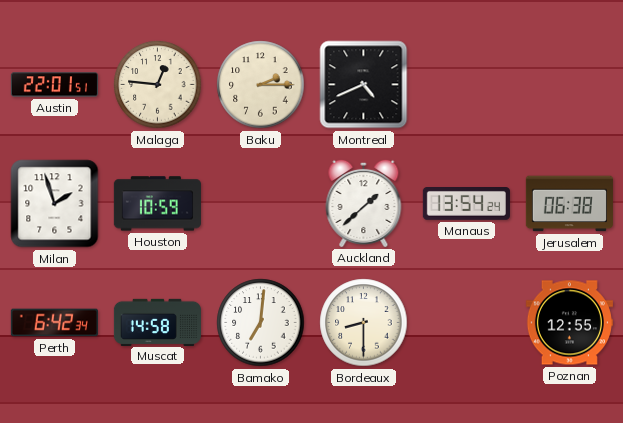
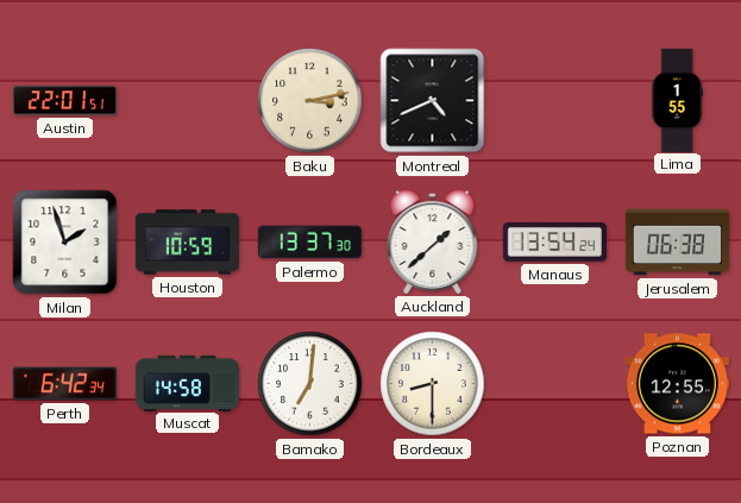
Malaga: 12:46 -> none (158, 85)
Baku: 2:15 -> 3:13 (310, 101)
Lima: none -> 1:55 (677, 100)
Palermo: none -> 13:37 (309, 243)
